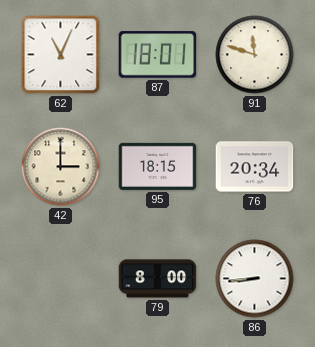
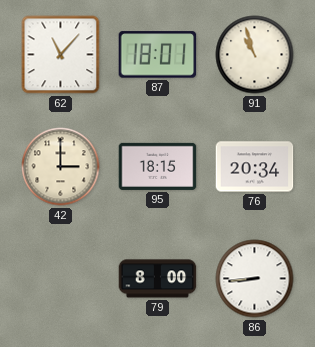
62: 11:04 -> 11:07 (61, 55)
91: 11:48 -> 10:57 (255, 55)
